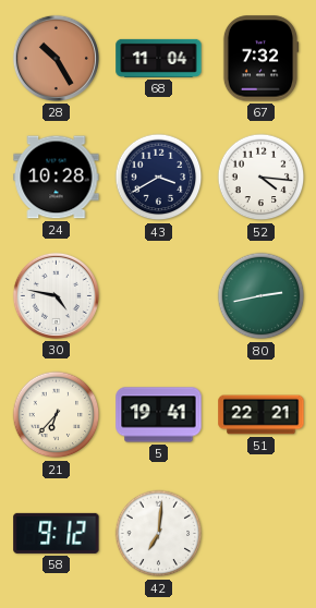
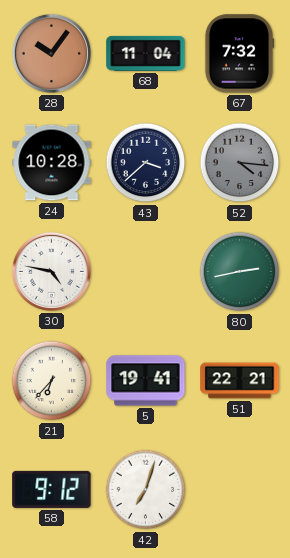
28: 10:25 -> 10:06 (51, 53)
43: 3:40 -> 3:38 (146, 163)
52 dial: white -> grey (240, 163)
42: 7:01 -> 7:03 (146, 490)
